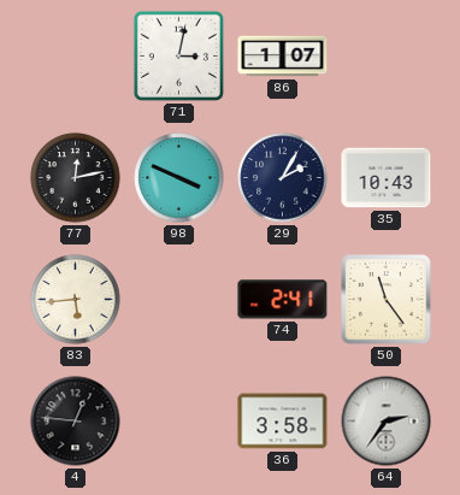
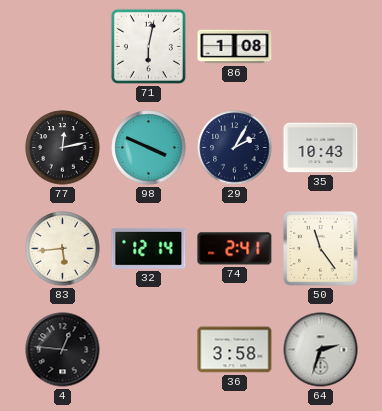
71: 3:02 -> 6:02 (148, 46)
86: 1:07 -> 1:08 (235, 47)
32: none -> 12:14 (149, 248)
64: 2:36 -> 2:33 (321, 350)
